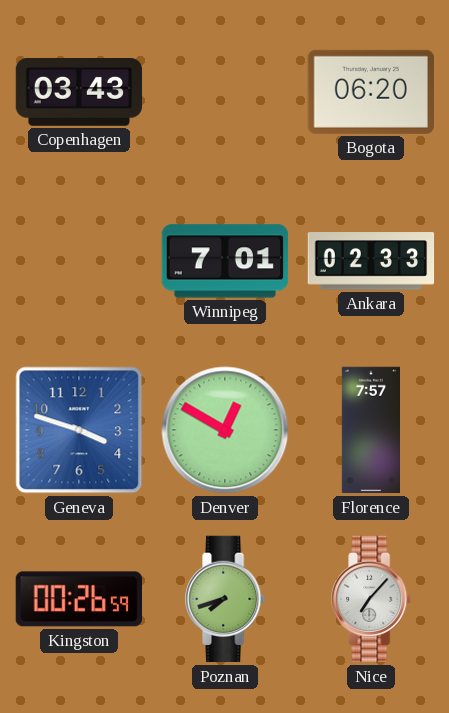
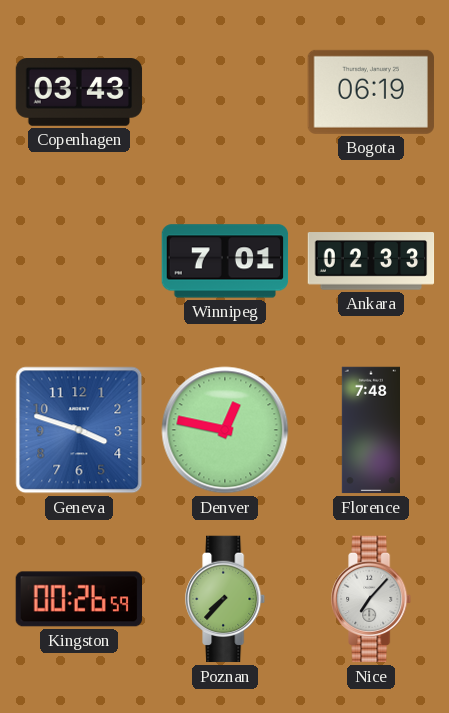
Bogota: 06:20 -> 06:19 (371, 92)
Denver: 12:50 -> 12:47 (225, 430)
Florence: 7:57 -> 7:48 (370, 430)
Poznan: 7:42 -> 7:37 (226, 599)
